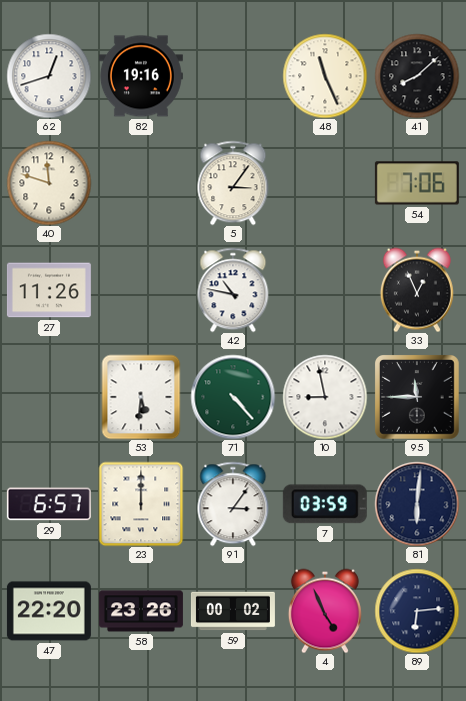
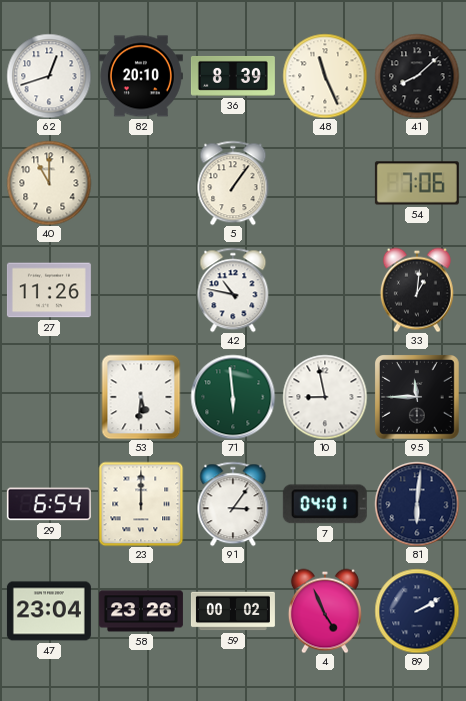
82: 19:16 -> 20:10 (141, 76)
36: none -> 8:39 (233, 76)
40: 11:48 -> 11:00 (49, 183)
5: 3:06 -> 1:06 (233, 183)
33: 12:56 -> 1:01 (417, 290)
71: 4:23 -> 5:59 (233, 397)
29: 6:57 -> 6:54 (49, 504)
7: 03:59 -> 04:01 (325, 504)
47: 22:20 -> 23:04 (49, 611)
89: 6:14 -> 2:10 (417, 611)
